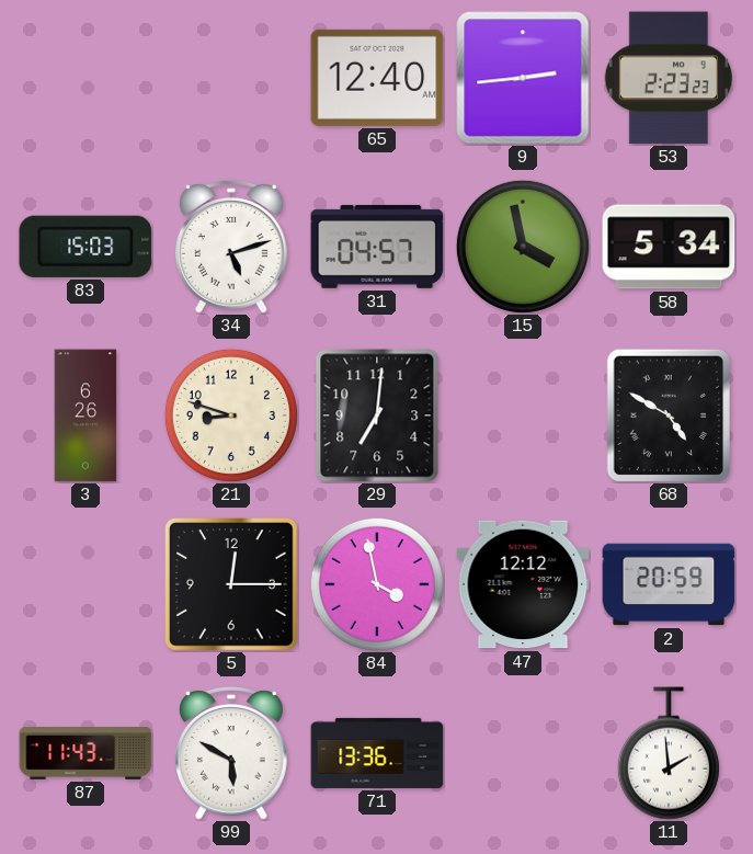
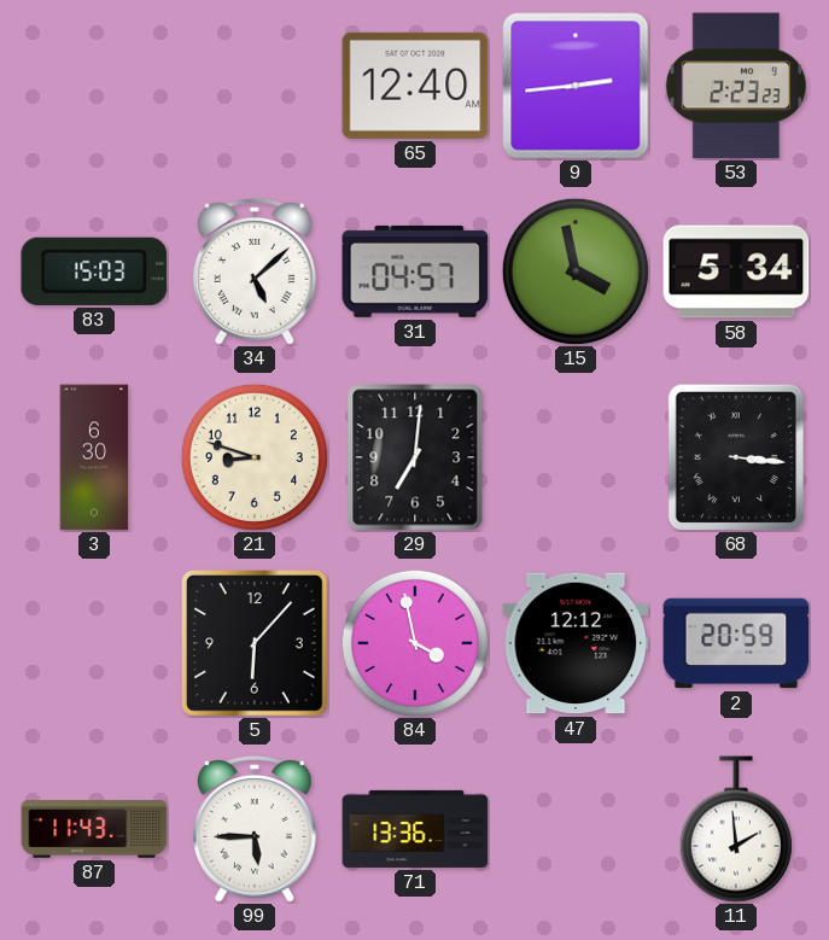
34: 5:12 -> 5:08 (256, 273)
3: 6:26 -> 6:30 (94, 457)
68: 4:50 -> 3:16 (735, 457)
5: 12:15 -> 6:07 (256, 644)
99: 5:50 -> 5:45 (256, 830)
